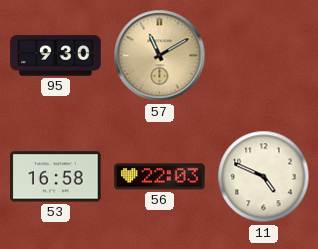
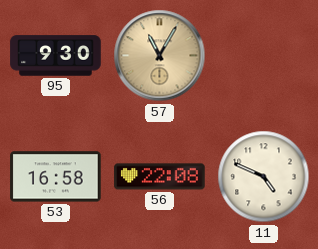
57: 11:10 -> 11:05 (160, 56)
56: 22:03 -> 22:08 (160, 177)
